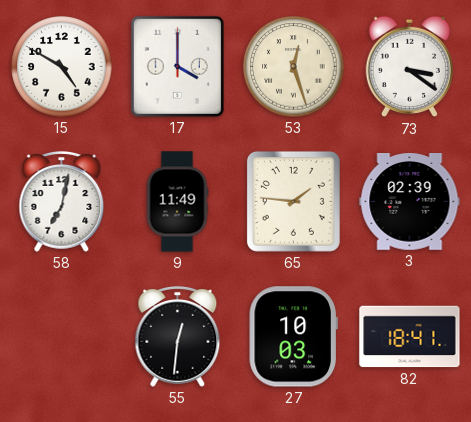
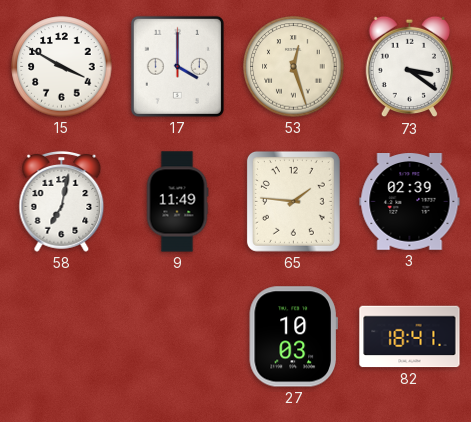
15: 4:50 -> 3:50 (62, 67)
55: 12:31 -> none (178, 337)
